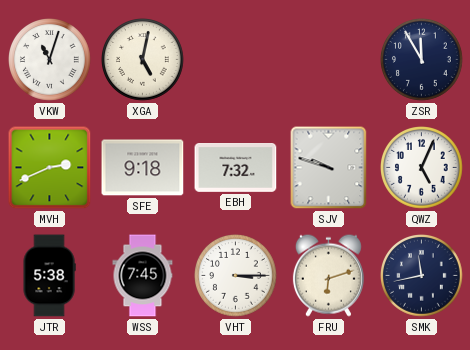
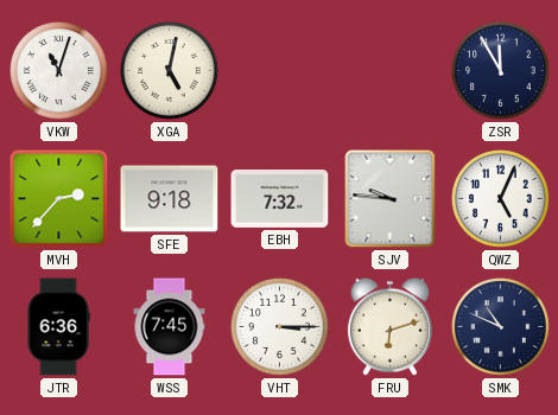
MVH: 2:41 -> 2:37 (59, 199)
SJV: 9:48 -> 9:46 (391, 199)
JTR: 5:38 -> 6:36 (58, 327)
SMK: 11:43 -> 10:49 (501, 327)
